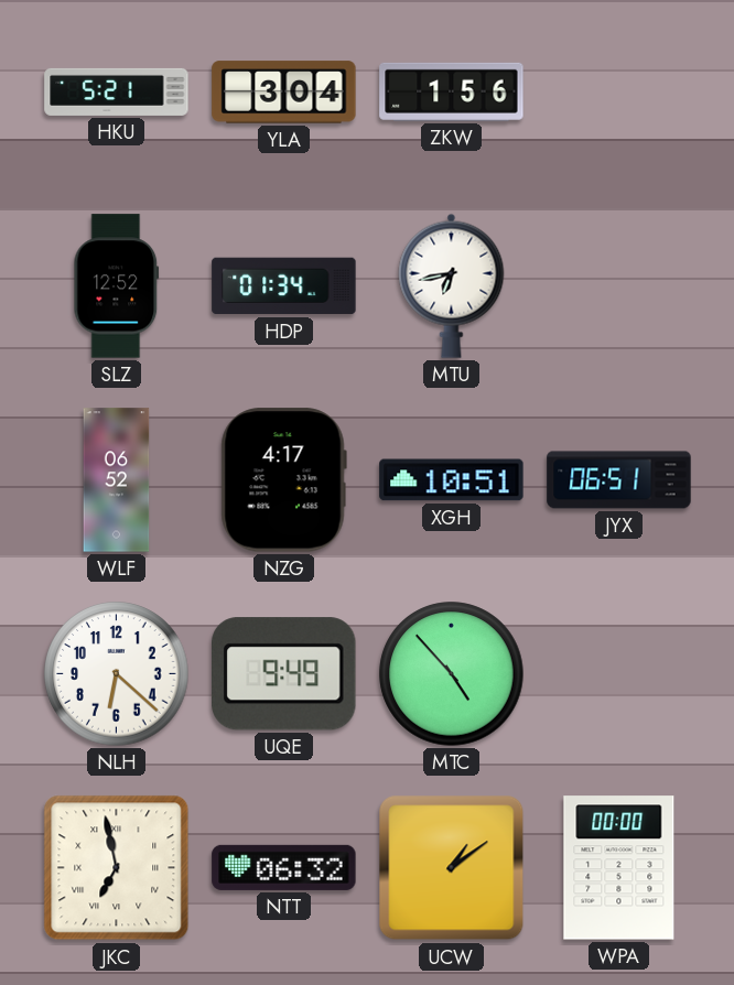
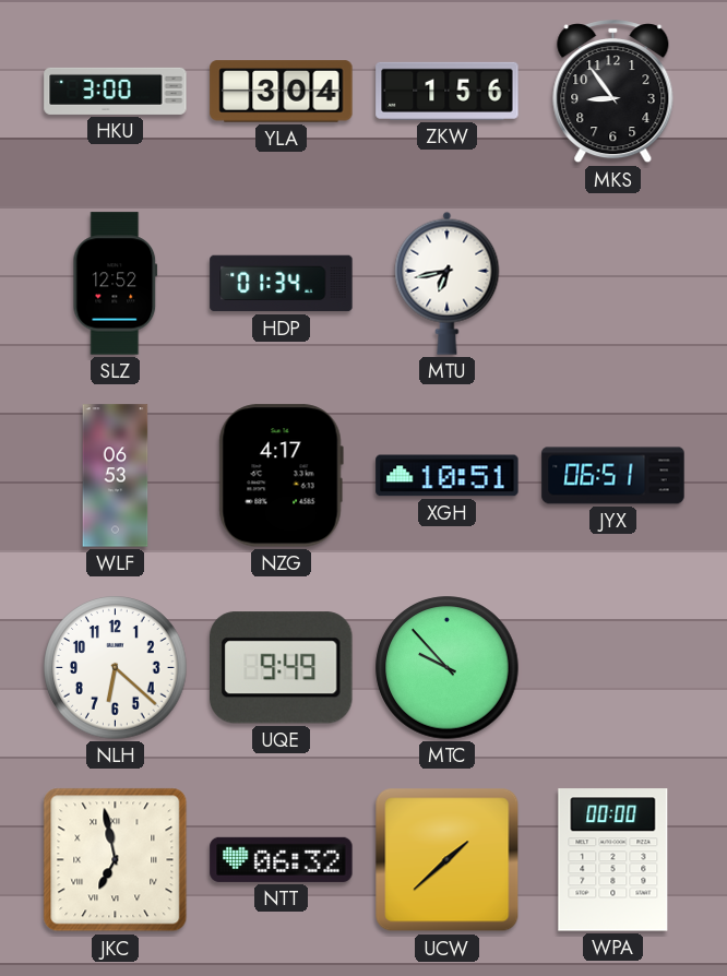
HKU: 5:21 -> 3:00 (116, 91)
MKS: none -> 8:54 (613, 92)
WLF: 06:52 -> 06:53 (116, 476)
MTC: 4:53 -> 9:53 (448, 668)
UCW: 1:09 -> 1:38 (448, 860)
